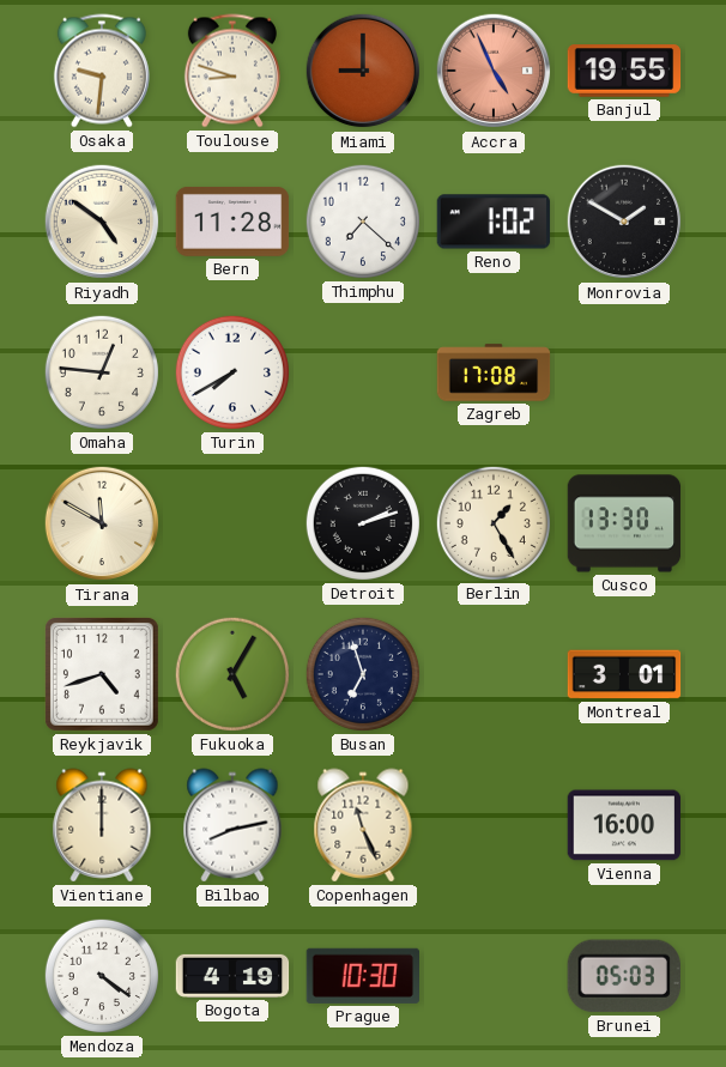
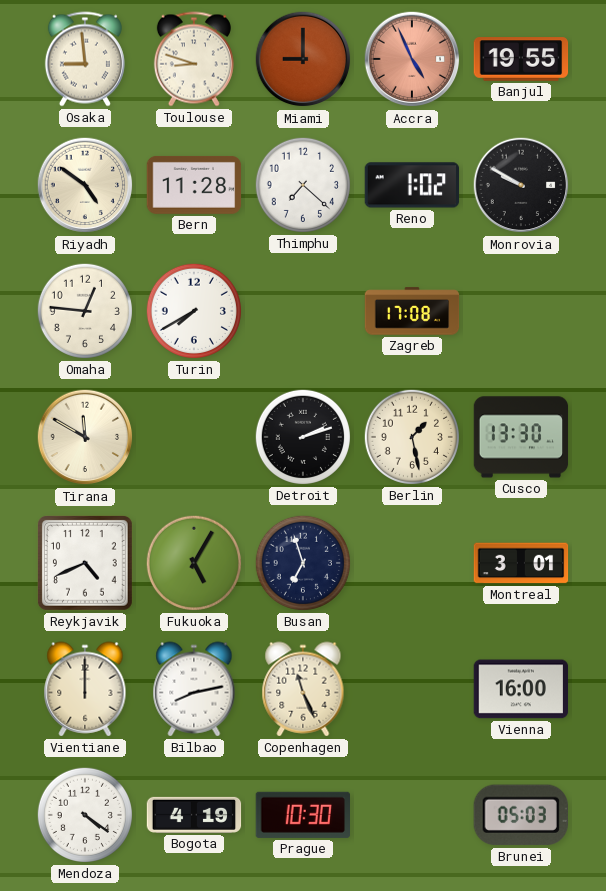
Osaka: 9:31 -> 8:59 (85, 59)
Monrovia: 1:50 -> 9:50 (521, 185)
Berlin: 1:25 -> 1:28 (412, 437)
Reykjavik: 4:42 -> 4:41 (85, 563)
